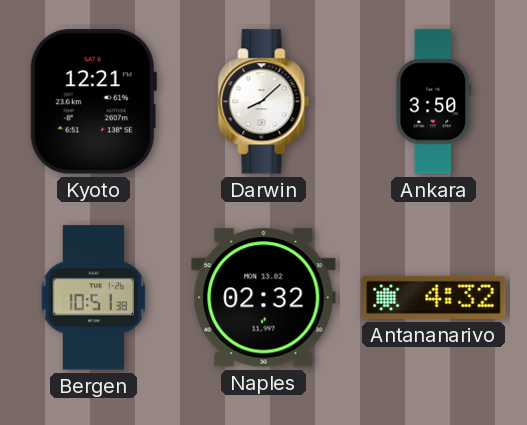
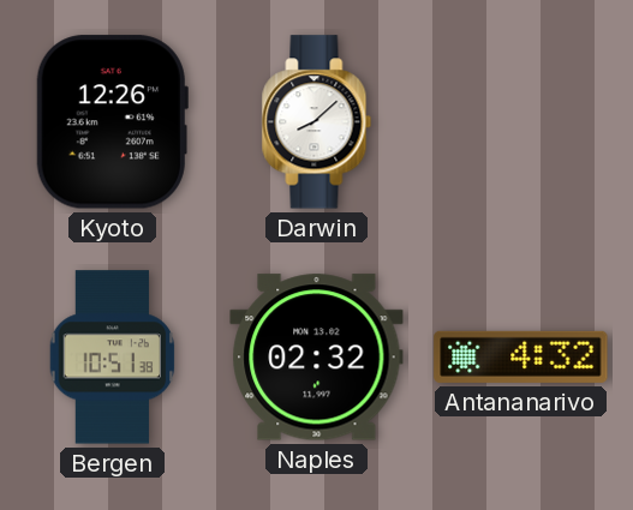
Kyoto: 12:21 -> 12:26 (112, 122)
Ankara: 3:50 -> none (434, 102)
